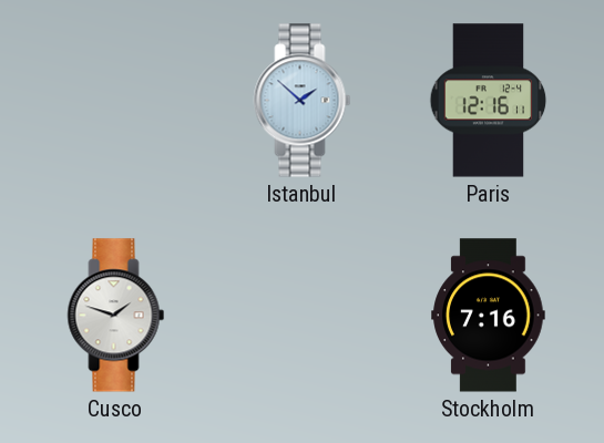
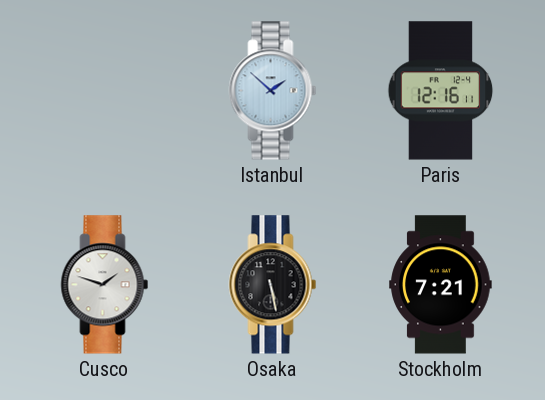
Osaka: none -> 5:28 (273, 285)
Stockholm: 7:16 -> 7:21 (441, 285)
